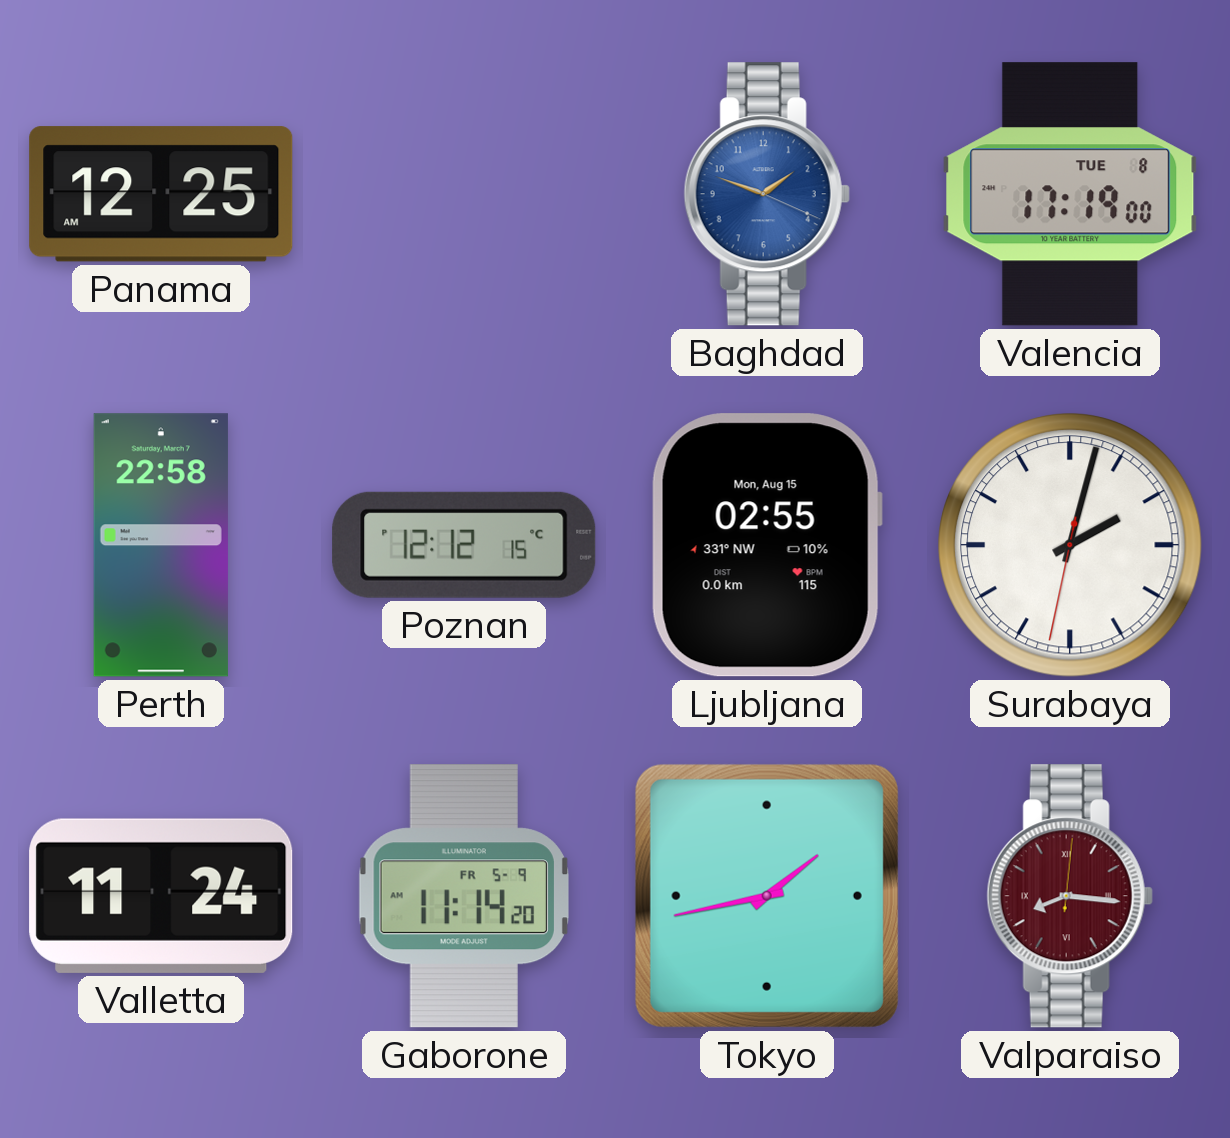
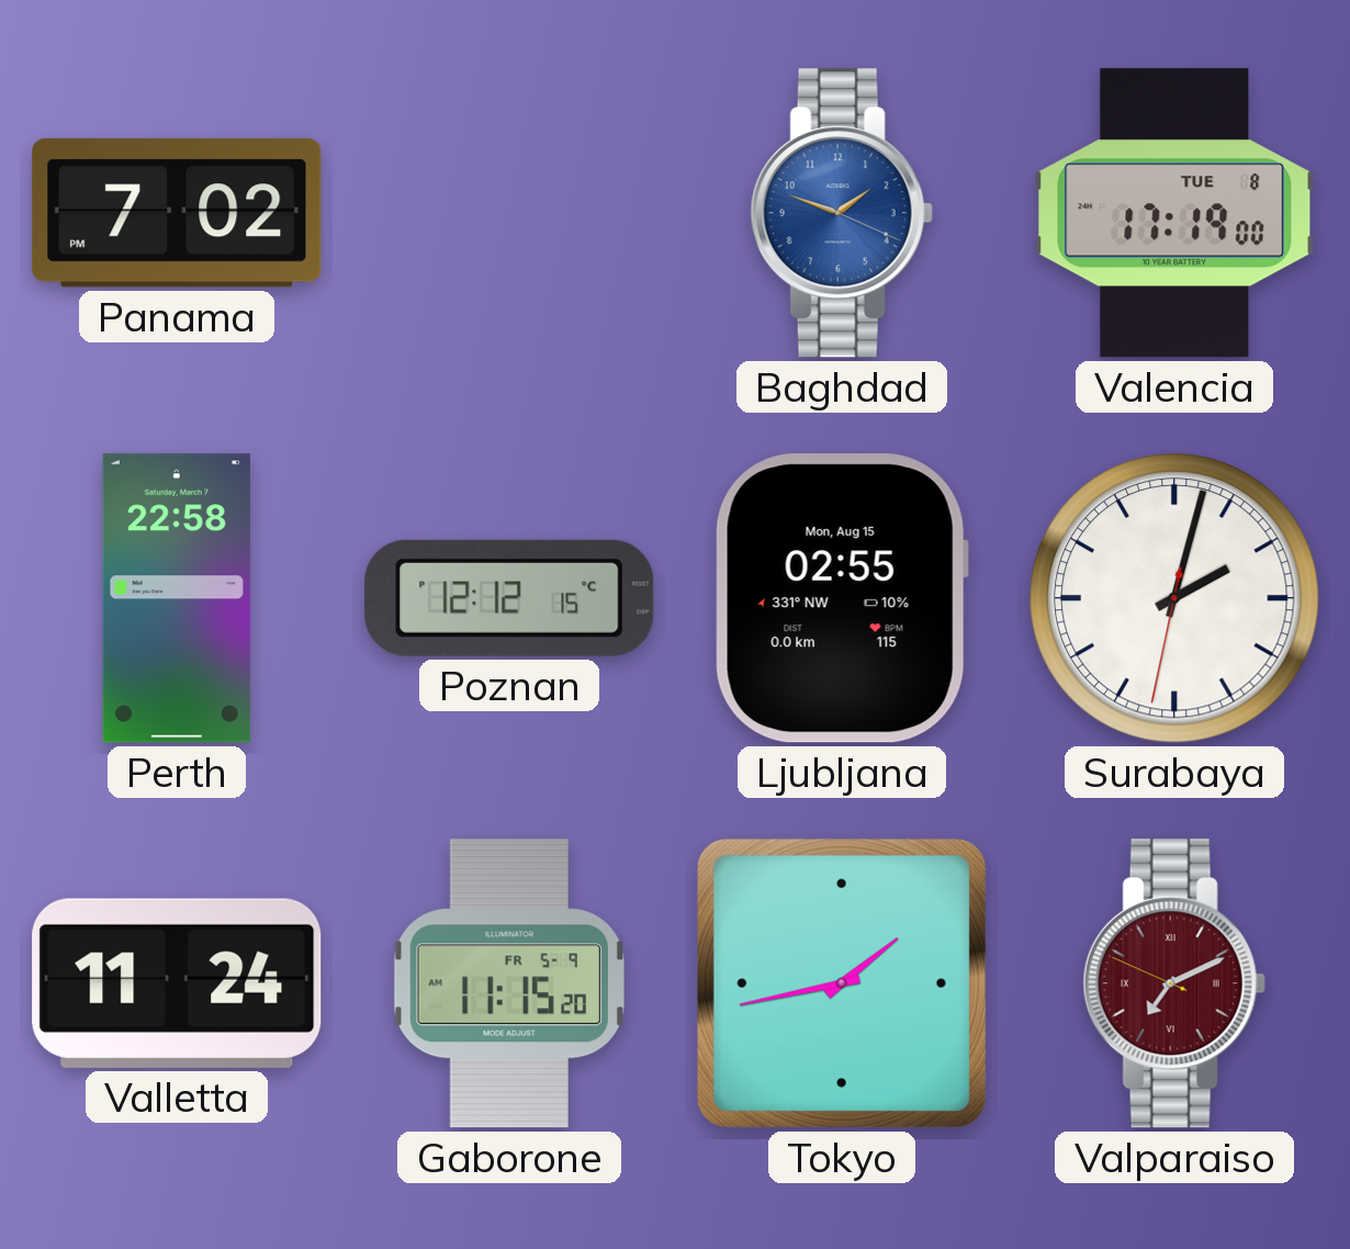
Panama: 12:25 -> 7:02 (177, 213)
Gaborone: 11:14 -> 11:15 (509, 983)
Valparaiso: 8:16 -> 7:10 (1174, 983)
